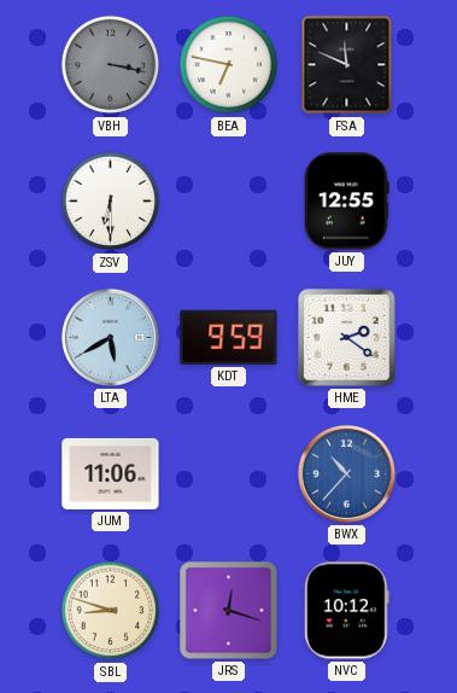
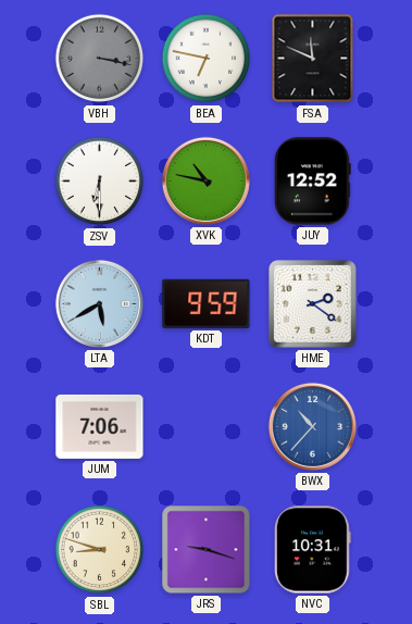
XVK: none -> 10:47 (205, 180)
JUY: 12:55 -> 12:52 (312, 182)
JUM: 11:06 -> 7:06 (100, 426)
JRS: 12:18 -> 9:18 (207, 550)
NVC: 10:12 -> 10:31 (312, 550)
